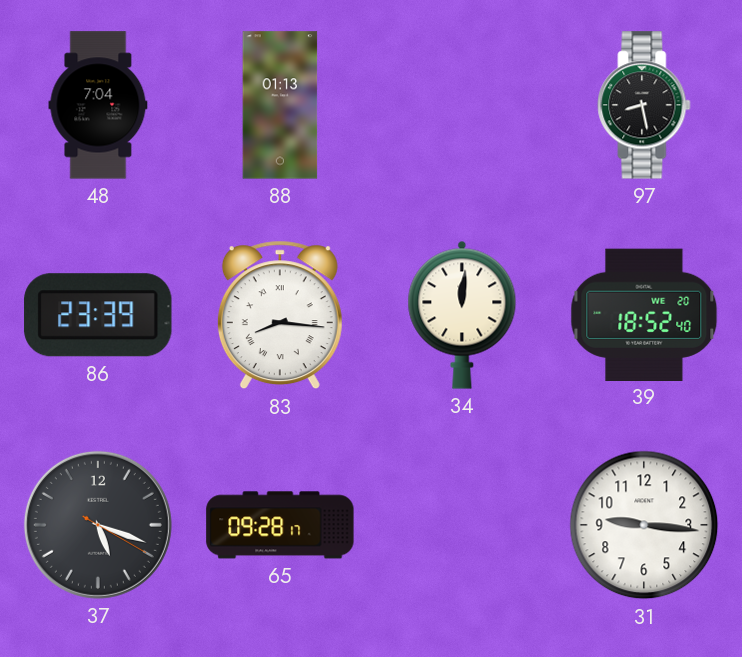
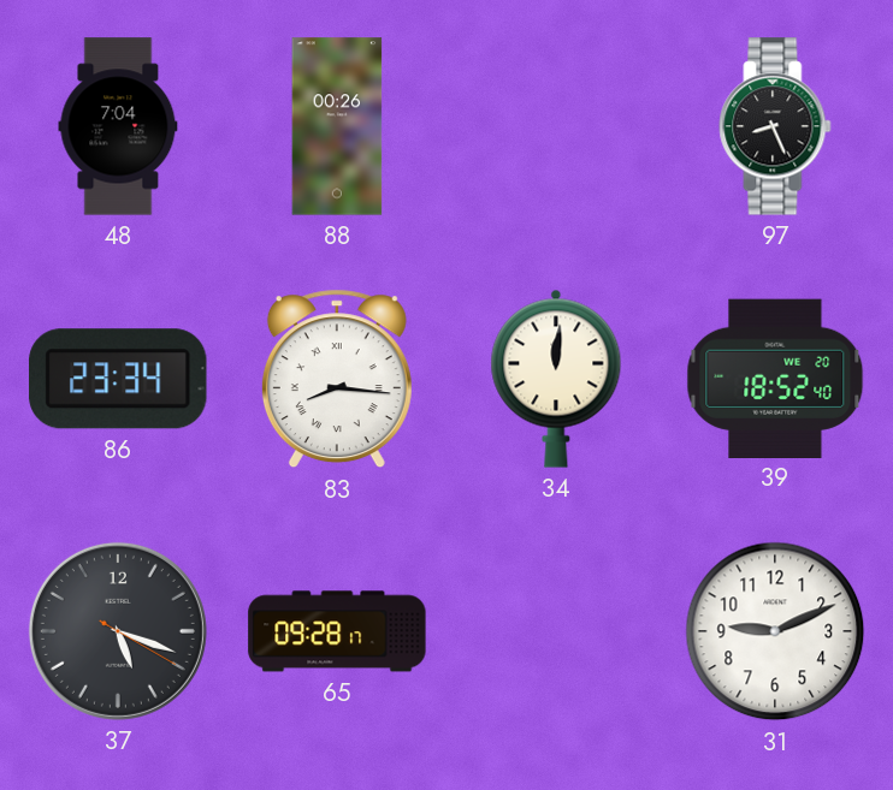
88: 01:13 -> 00:26 (337, 126)
97: 8:28 -> 8:26 (775, 126)
86: 23:39 -> 23:34 (118, 379)
31: 9:16 -> 9:11 (775, 631)
